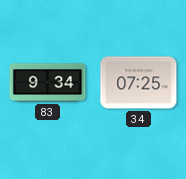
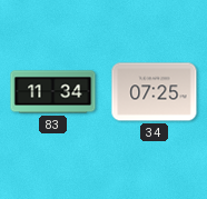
83: 9:34 -> 11:34 (53, 92)
